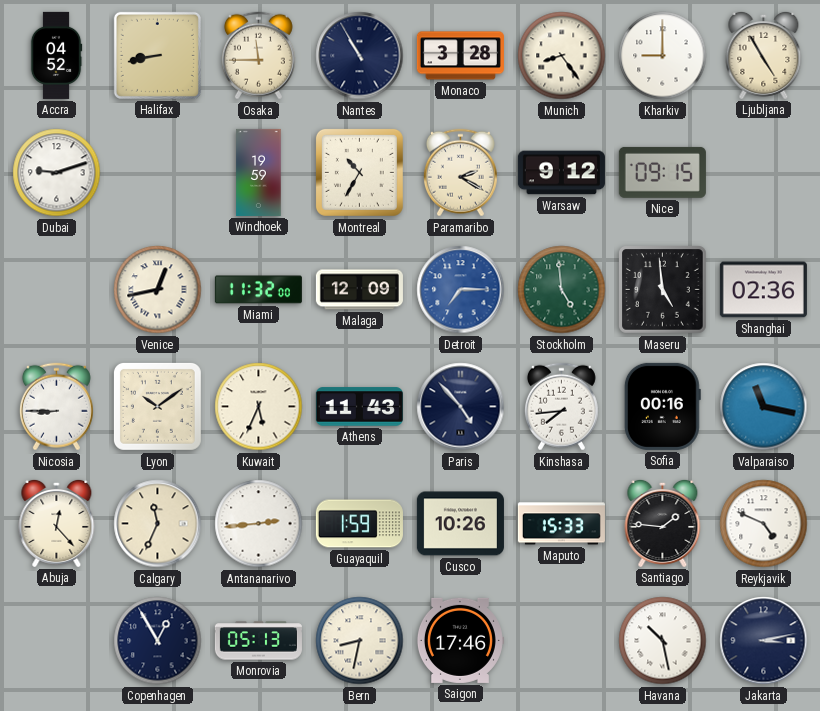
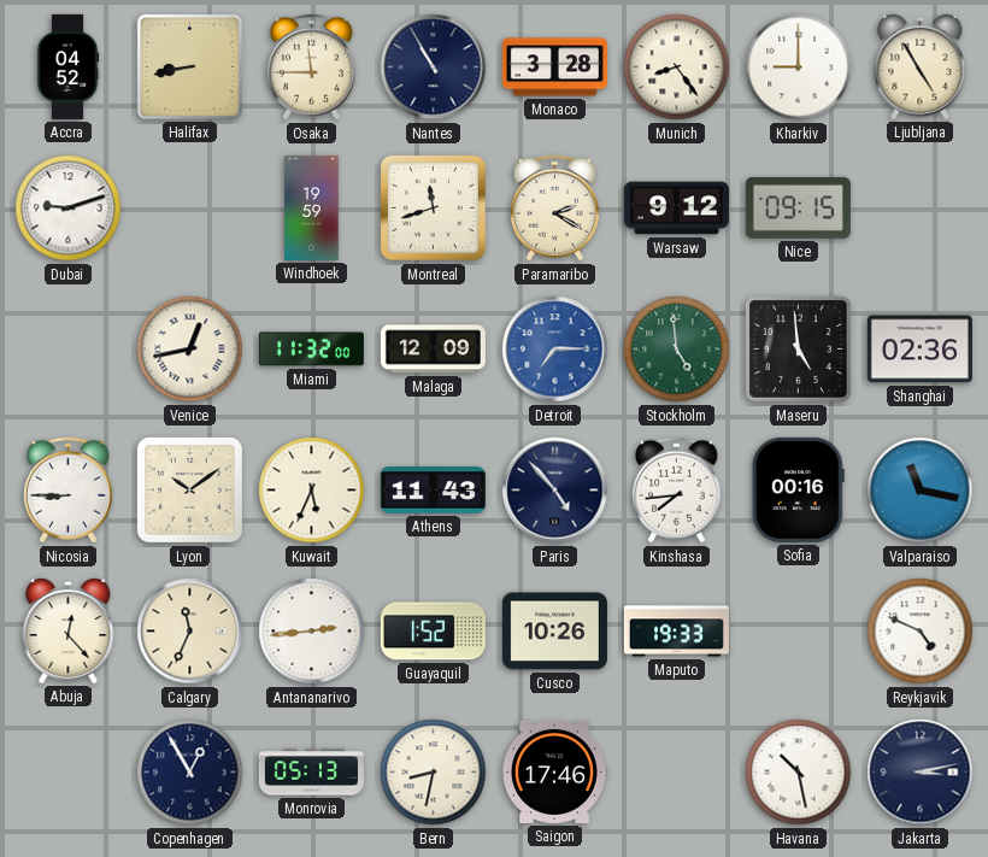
Montreal: 10:35 -> 11:42 (433, 207)
Guayaquil: 1:59 -> 1:52 (433, 632)
Maputo: 15:33 -> 19:33 (676, 632)
Santiago: 1:46 -> none (663, 523)
